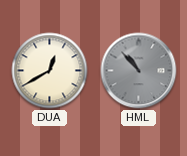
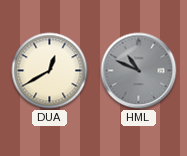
HML: 10:53 -> 10:49 (139, 71)
